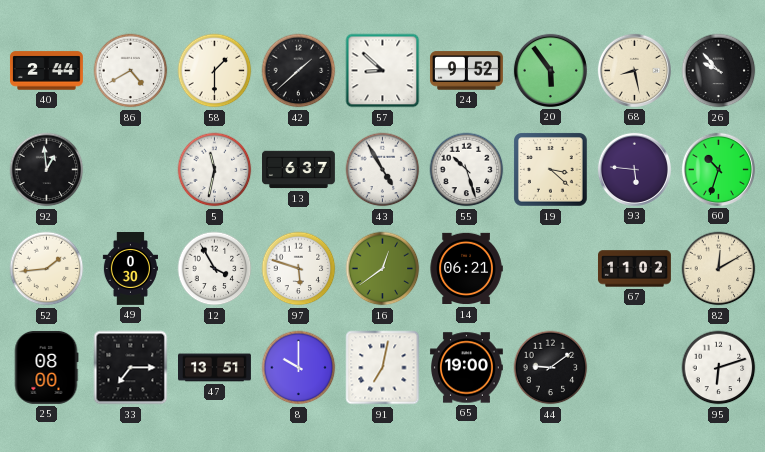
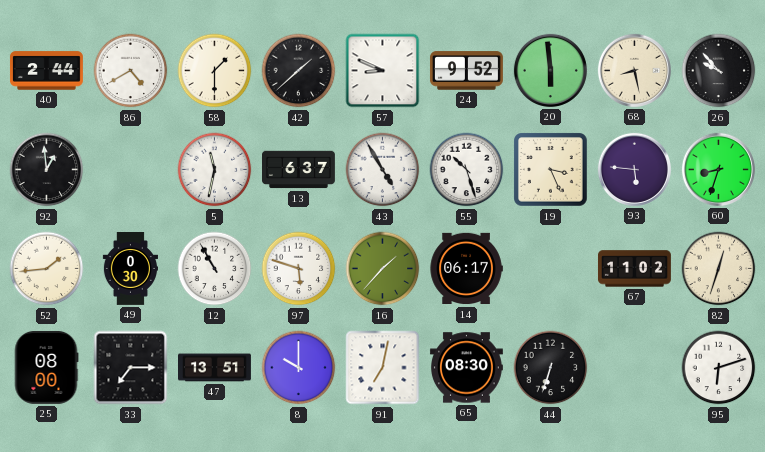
57: 8:52 -> 8:49 (383, 71)
20: 5:54 -> 5:59 (550, 70)
19: 3:22 -> 3:26 (551, 170)
60: 10:33 -> 8:33 (718, 169)
12: 3:55 -> 10:55 (215, 269)
16: 12:39 -> 1:37 (383, 269)
14: 06:21 -> 06:17 (466, 269)
82: 12:10 -> 12:33 (719, 269)
65: 19:00 -> 08:30 (466, 368)
44: 9:09 -> 6:33 (551, 368)
